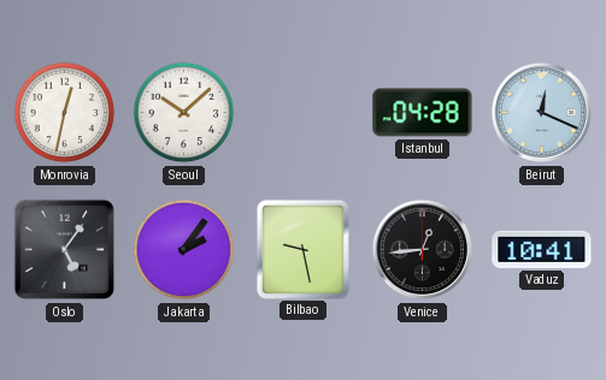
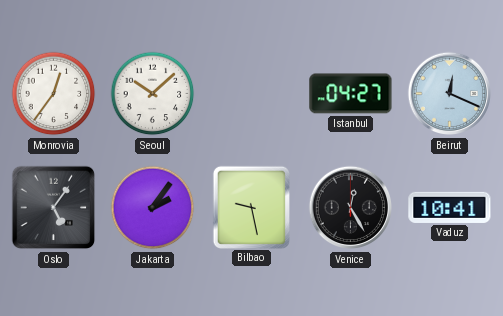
Monrovia: 12:32 -> 12:36 (54, 94)
Istanbul: 04:28 -> 04:27 (351, 94)
Venice: 12:44 -> 12:25 (351, 208)
